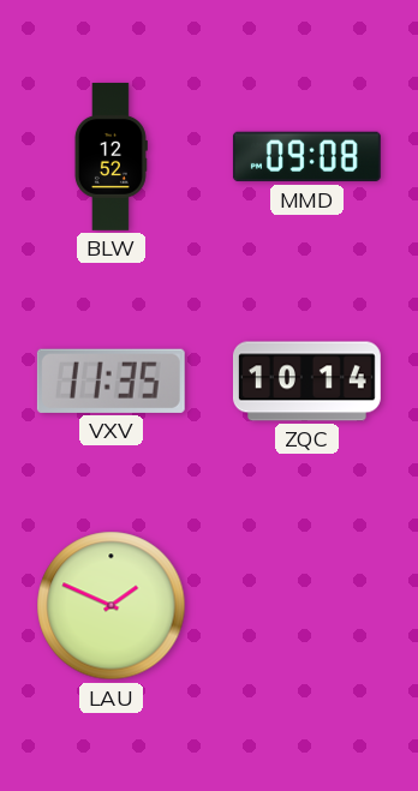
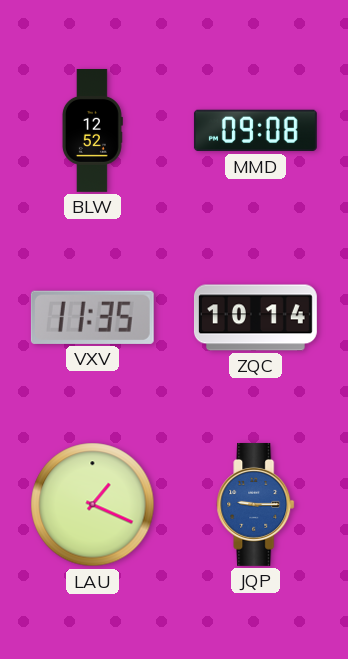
LAU: 1:49 -> 1:19 (93, 505)
JQP: none -> 9:15 (256, 504)
